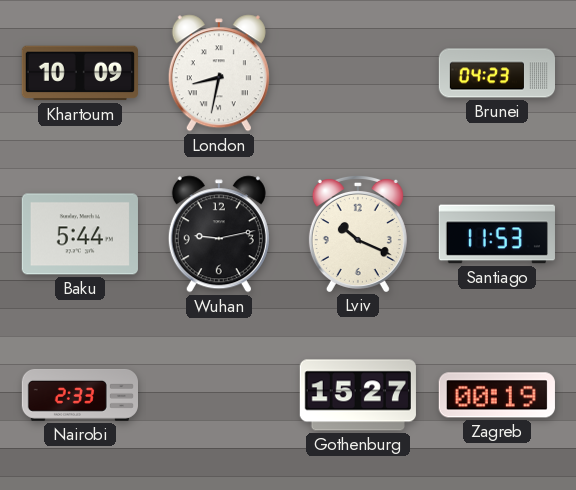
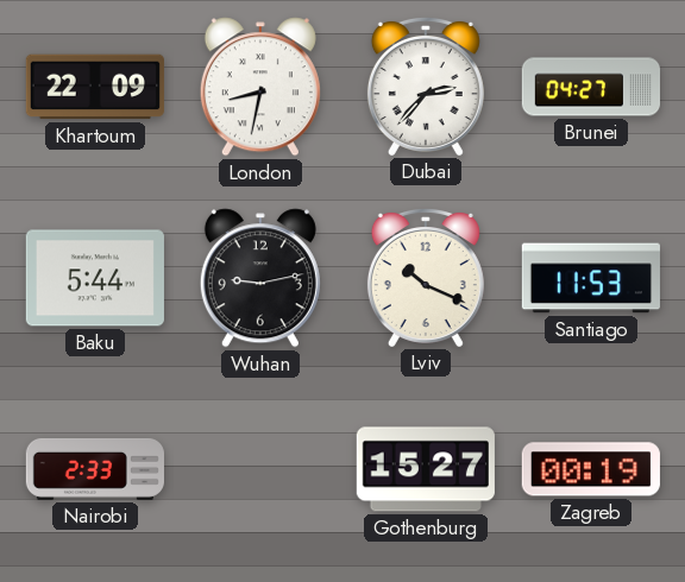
Khartoum: 10:09 -> 22:09 (95, 87)
Dubai: none -> 2:37 (426, 86)
Brunei: 04:23 -> 04:27 (590, 87)
